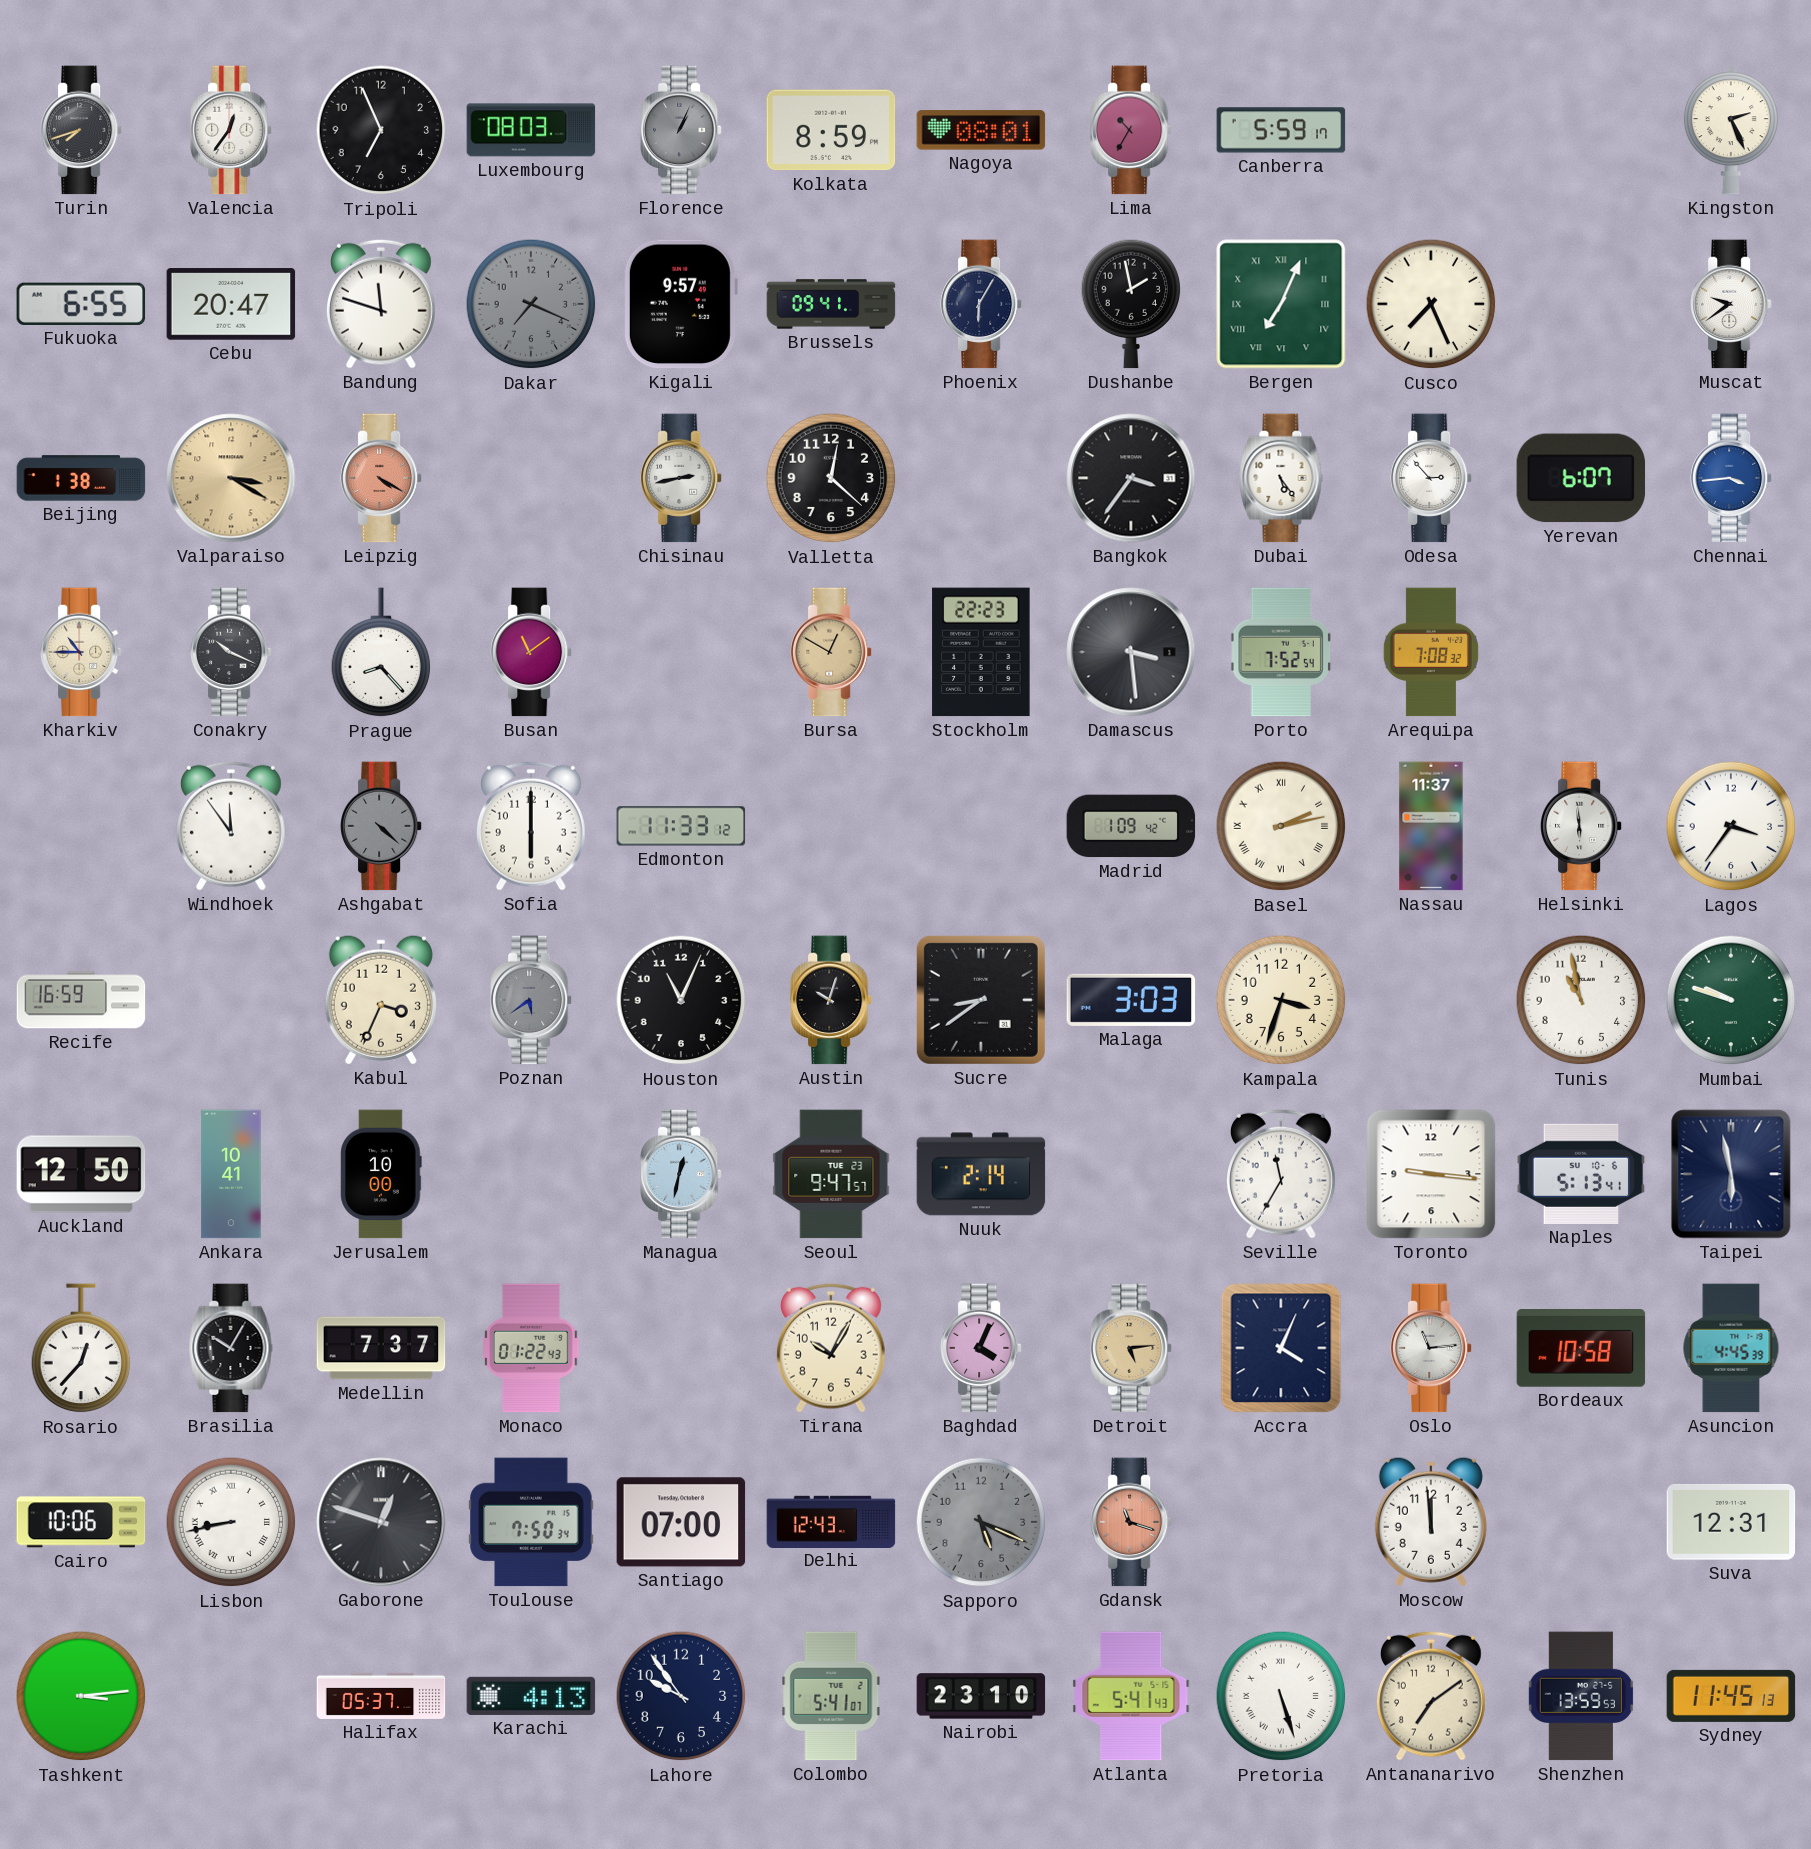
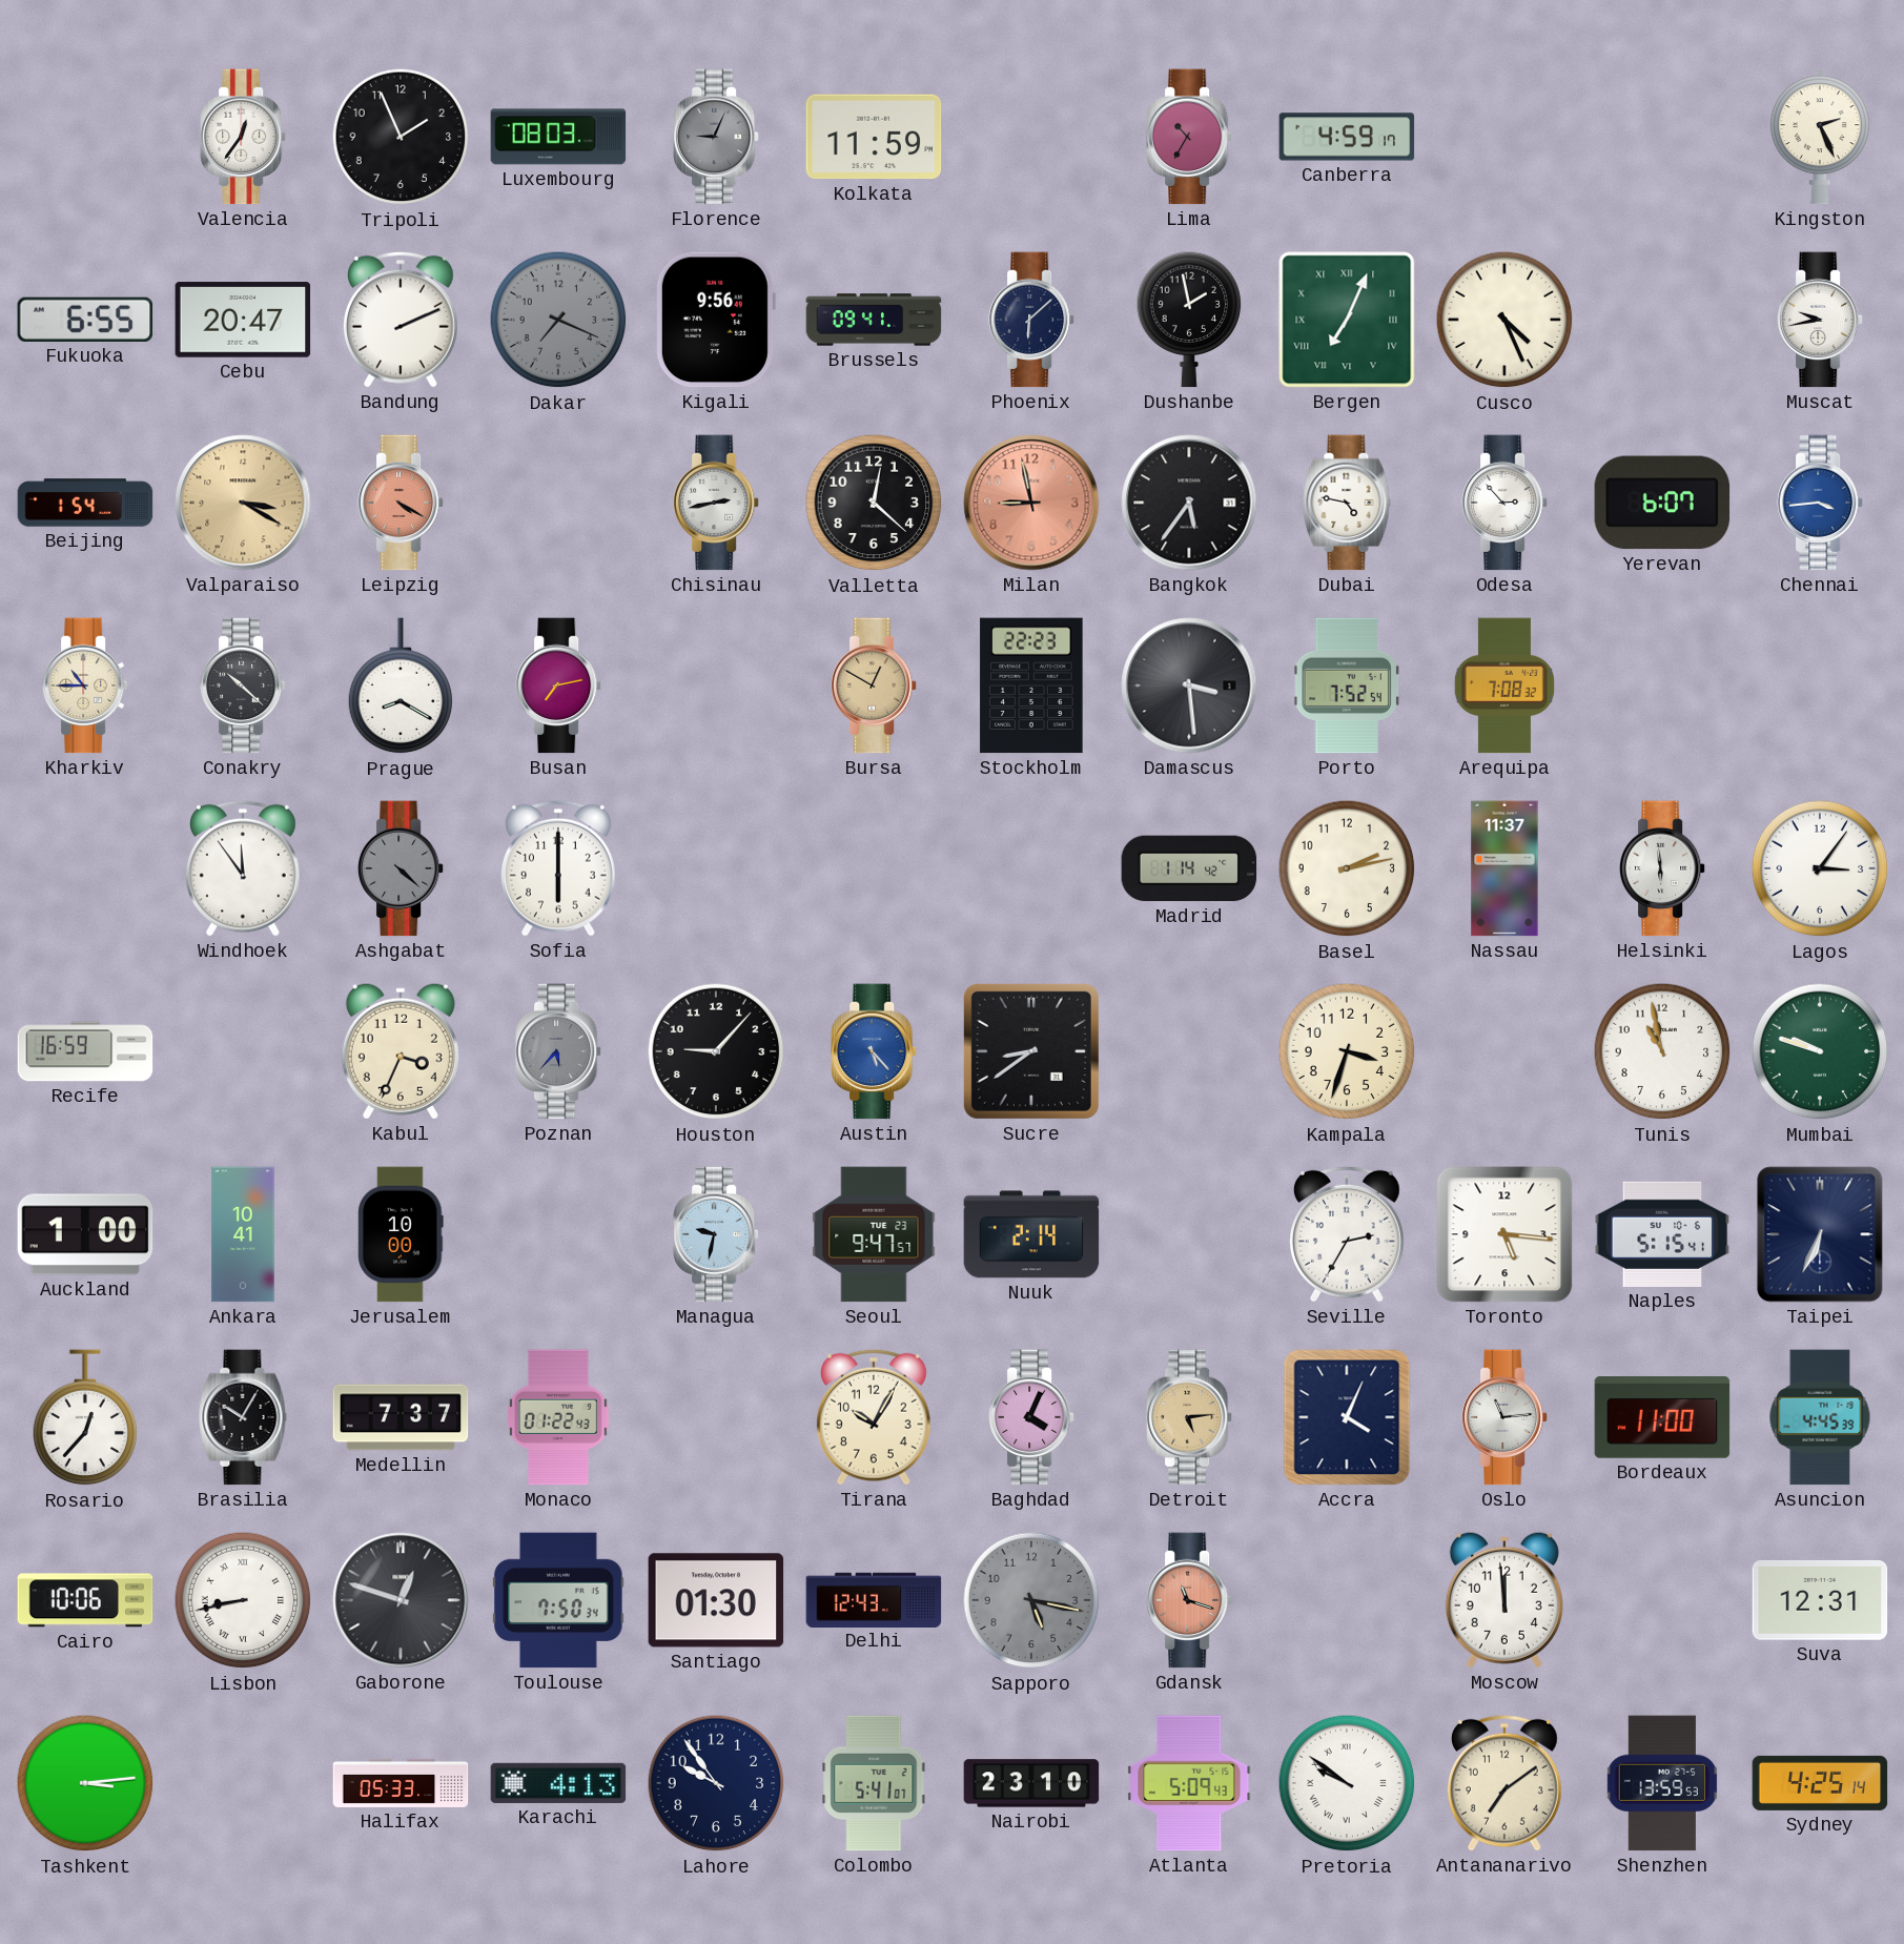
Turin: 7:42 -> none (81, 130)
Tripoli: 6:56 -> 1:56 (401, 137)
Florence: 1:04 -> 9:04 (716, 137)
Kolkata: 8:59 -> 11:59 (874, 137)
Nagoya: 08:01 -> none (981, 130)
Canberra: 5:59 -> 4:59 (1347, 137)
Bandung: 11:48 -> 2:11 (401, 320)
Kigali: 9:57 -> 9:56 (715, 320)
Phoenix: 6:05 -> 6:08 (1031, 320)
Cusco: 7:26 -> 4:26 (1504, 320)
Muscat: 9:39 -> 9:43 (1820, 320)
Beijing: 1:38 -> 1:54 (85, 503)
Milan: none -> 8:58 (1031, 503)
Bangkok: 3:36 -> 5:36 (1189, 503)
Dubai: 5:24 -> 4:47 (1347, 503)
Conakry: 10:19 -> 10:22 (243, 685)
Prague: 8:23 -> 8:20 (401, 687)
Busan: 11:09 -> 7:13 (558, 685)
Edmonton: 11:33 -> none (681, 826)
Madrid: 1:09 -> 1:14 (1189, 868)
Basel numerals: Roman -> Arabic (1347, 868)
Lagos: 3:36 -> 3:06 (1820, 868)
Poznan: 5:39 -> 5:37 (558, 1051)
Houston: 11:04 -> 9:07 (716, 1051)
Austin: 10:03 -> 5:23 (874, 1051)
Austin dial: black -> blue (874, 1051)
Malaga: 3:03 -> none (1131, 1000)
Auckland: 12:50 -> 1:00 (85, 1234)
Managua: 12:32 -> 9:32 (716, 1234)
Seville: 11:35 -> 2:35 (1347, 1234)
Toronto: 9:16 -> 5:16 (1504, 1234)
Naples: 5:13 -> 5:15 (1662, 1234)
Taipei: 5:58 -> 6:34 (1820, 1234)
Bordeaux: 10:58 -> 11:00 (1662, 1418)
Santiago: 07:00 -> 01:30 (716, 1600)
Sapporo: 5:19 -> 5:17 (1031, 1600)
Halifax: 05:37 -> 05:33 (401, 1783)
Atlanta: 5:41 -> 5:09 (1189, 1783)
Pretoria: 5:27 -> 9:51 (1347, 1783)
Sydney: 11:45 -> 4:25 (1820, 1783)
